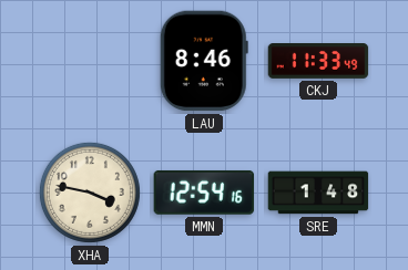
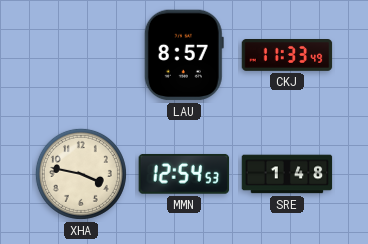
LAU: 8:46 -> 8:57 (184, 55)
MMN: 12:54:16 -> 12:54:53 (184, 174)
